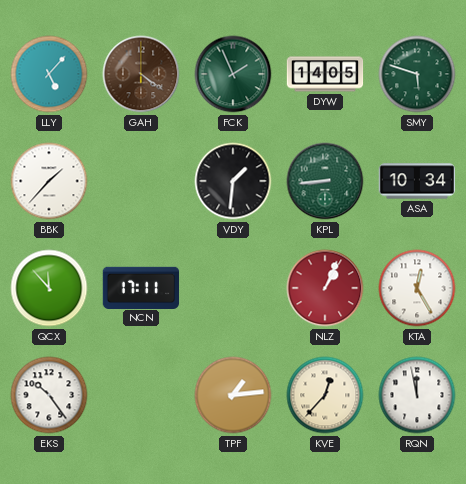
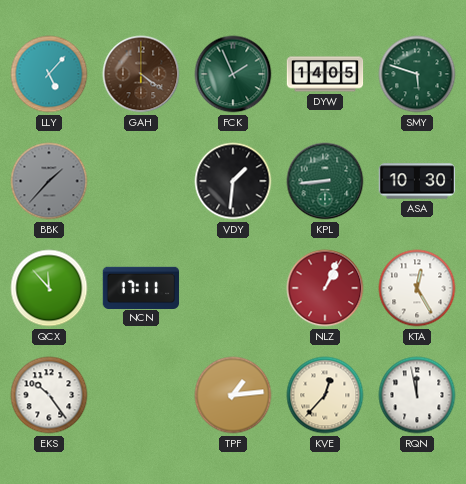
BBK dial: white -> grey (49, 181)
ASA: 10:34 -> 10:30 (417, 181)
